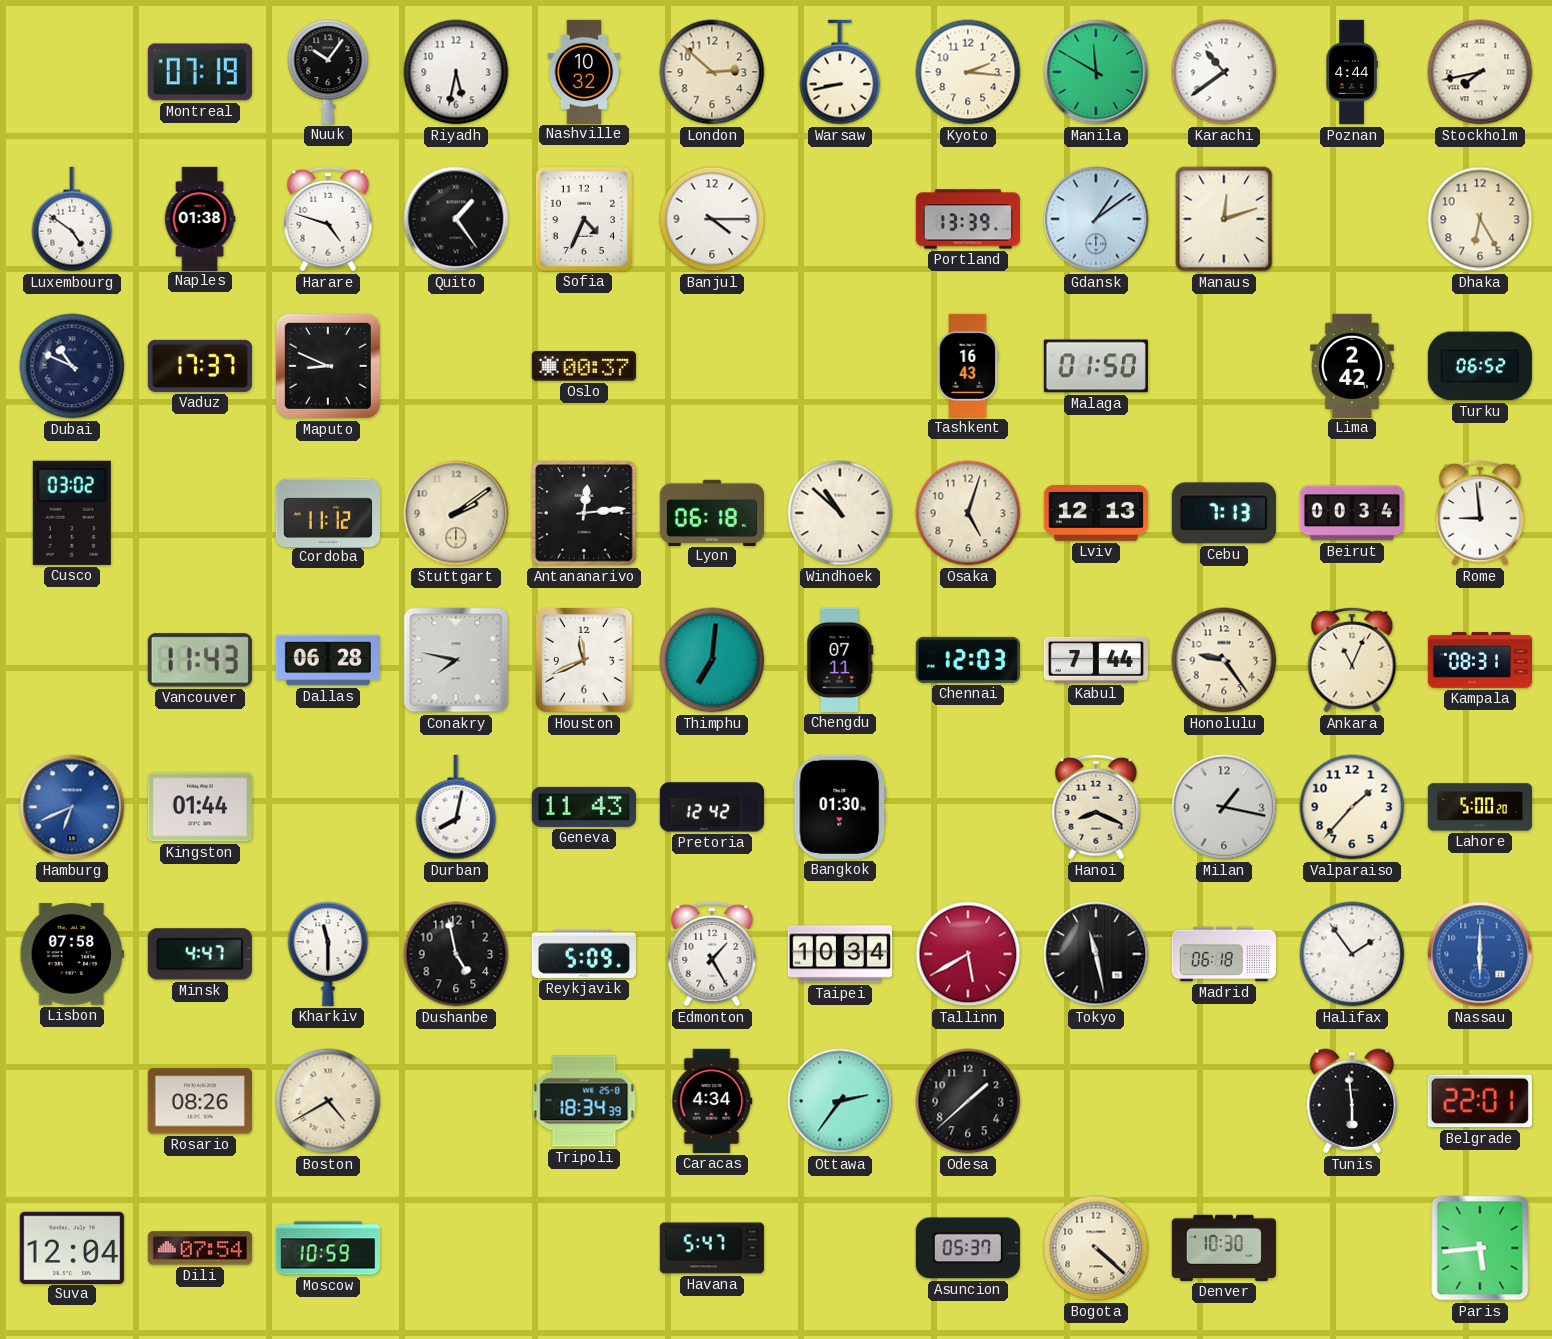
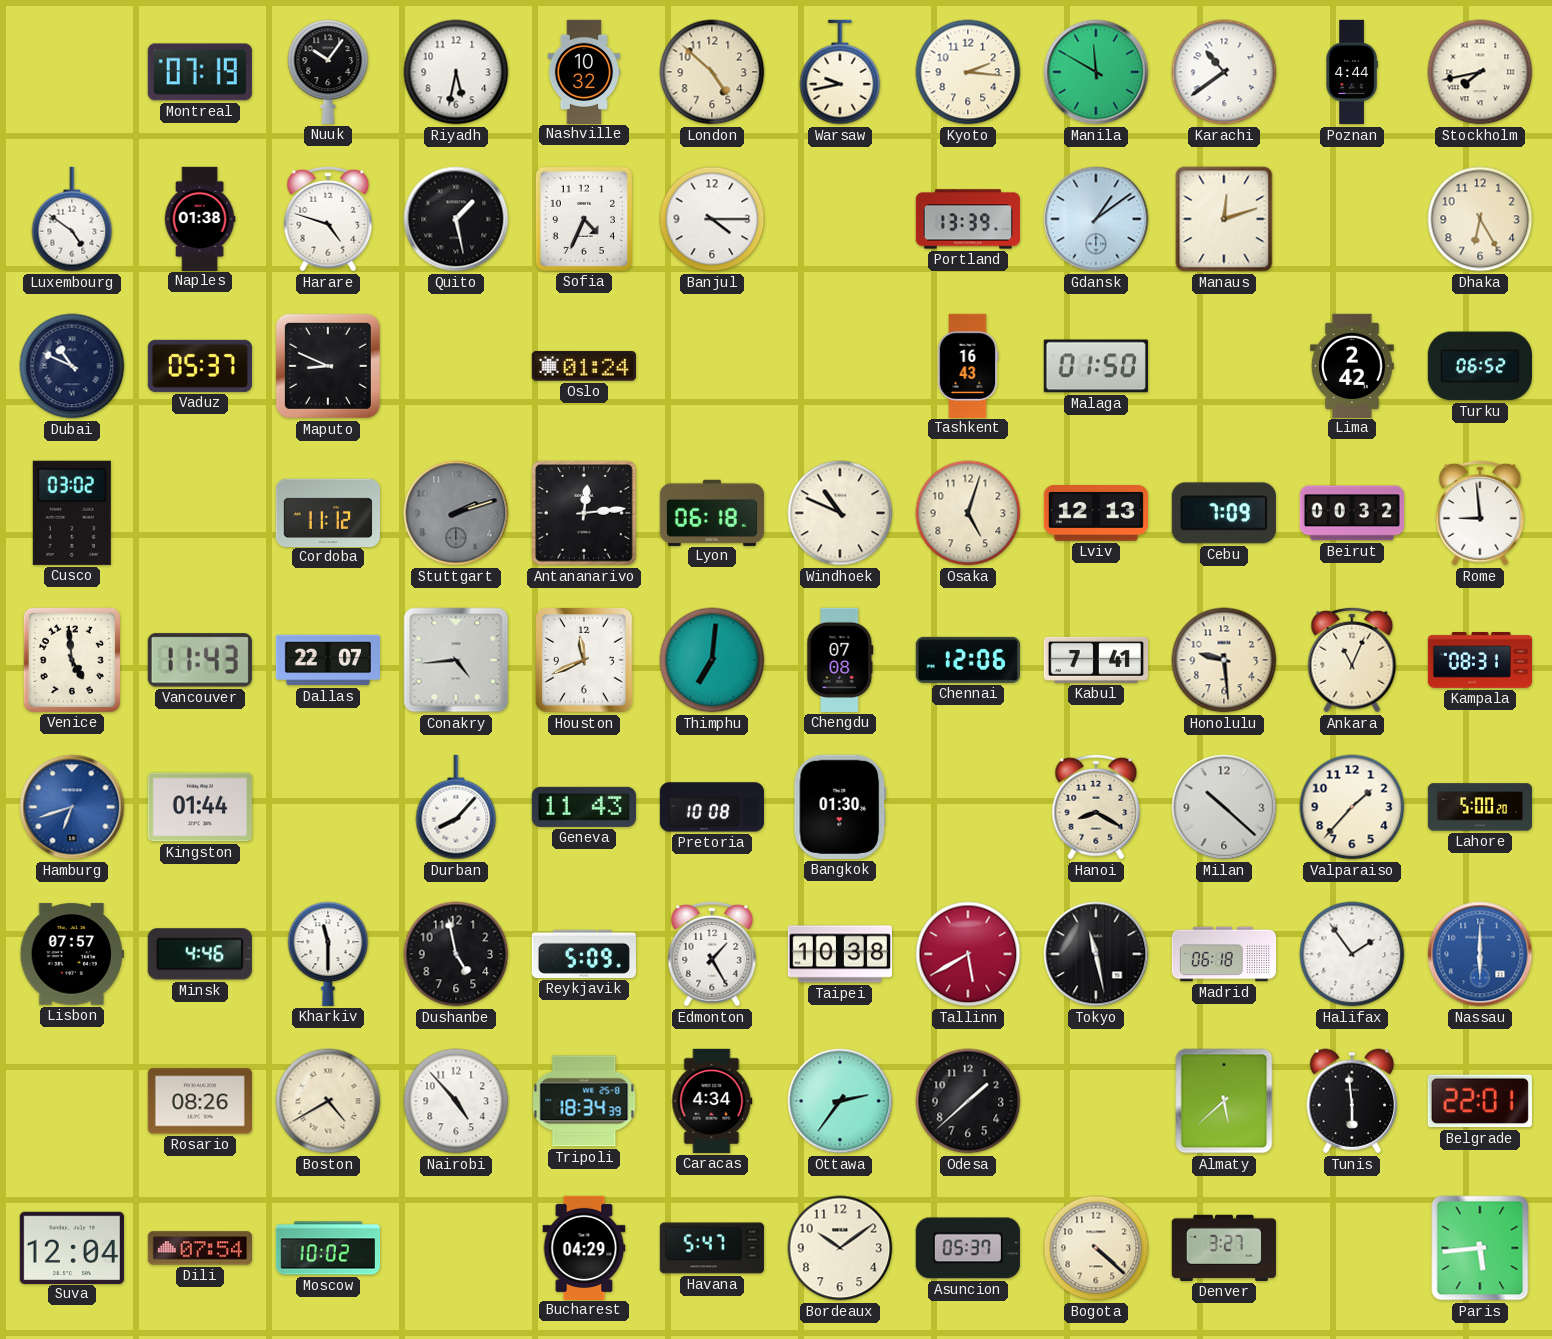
London: 2:52 -> 4:52 (712, 72)
Warsaw: 8:43 -> 9:43 (840, 72)
Quito: 1:24 -> 1:28 (456, 219)
Vaduz: 17:37 -> 05:37 (200, 366)
Oslo: 00:37 -> 01:24 (584, 366)
Stuttgart: 2:09 -> 2:12 (456, 513)
Stuttgart dial: cream -> grey (456, 513)
Windhoek: 10:52 -> 10:49 (840, 513)
Cebu: 7:13 -> 7:09 (1224, 513)
Beirut: 00:34 -> 00:32 (1352, 513)
Venice: none -> 4:59 (72, 660)
Dallas: 06:28 -> 22:07 (327, 660)
Conakry: 7:47 -> 4:44 (456, 660)
Chengdu: 07:11 -> 07:08 (840, 660)
Chennai: 12:03 -> 12:06 (968, 660)
Kabul: 7:44 -> 7:41 (1095, 660)
Honolulu: 9:24 -> 9:29 (1224, 660)
Hamburg: 6:41 -> 6:42 (72, 807)
Durban: 8:02 -> 8:07 (456, 807)
Pretoria: 12:42 -> 10:08 (711, 807)
Hanoi: 8:19 -> 8:20 (1096, 807)
Milan: 1:17 -> 10:22 (1224, 807)
Lisbon: 07:58 -> 07:57 (72, 954)
Minsk: 4:47 -> 4:46 (200, 954)
Taipei: 10:34 -> 10:38 (839, 954)
Nairobi: none -> 4:53 (456, 1101)
Almaty: none -> 5:38 (1224, 1101)
Moscow: 10:59 -> 10:02 (327, 1248)
Bucharest: none -> 04:29 (584, 1247)
Bordeaux: none -> 10:09 (840, 1248)
Denver: 10:30 -> 3:27 (1224, 1248)
